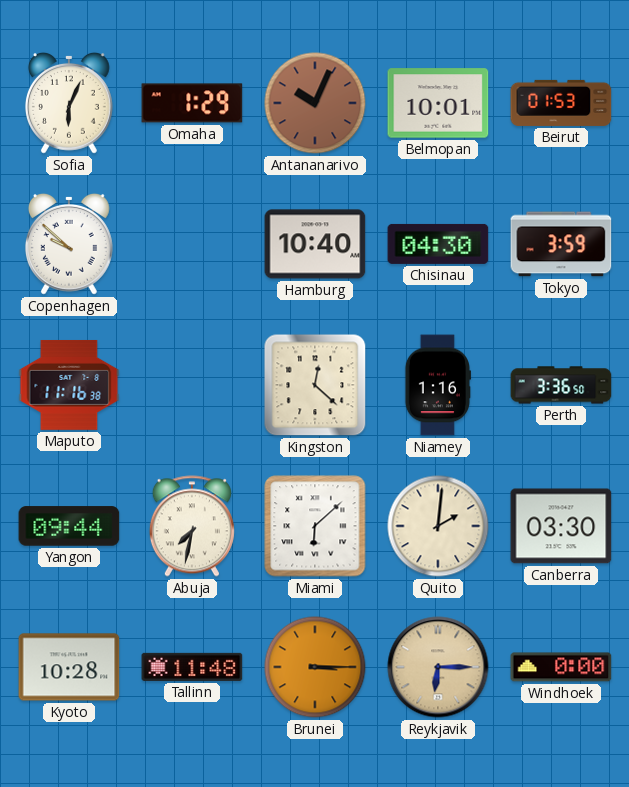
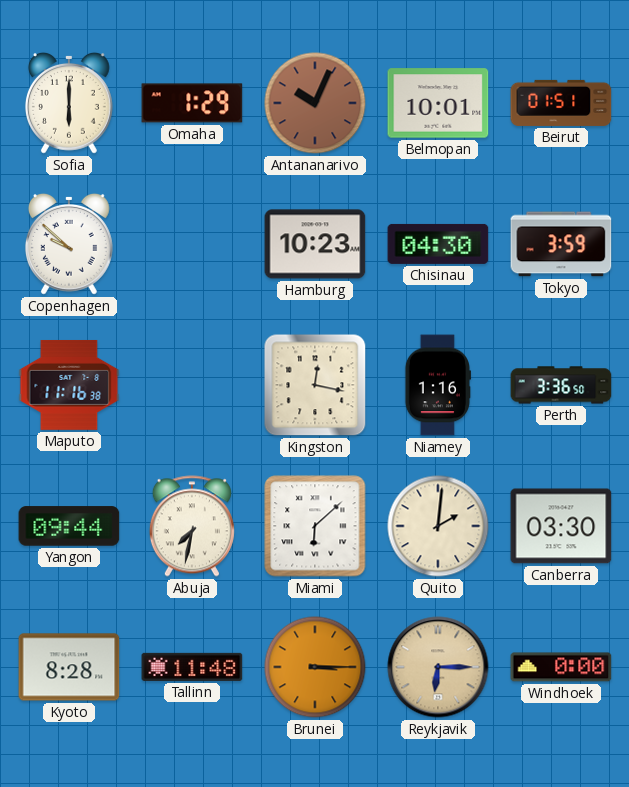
Sofia: 6:04 -> 6:00 (69, 103)
Beirut: 01:53 -> 01:51 (561, 103)
Hamburg: 10:40 -> 10:23 (315, 244)
Kingston: 12:22 -> 12:17 (315, 385)
Kyoto: 10:28 -> 8:28 (69, 667)
